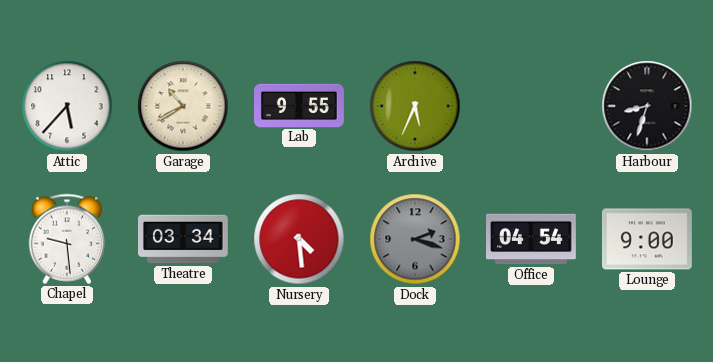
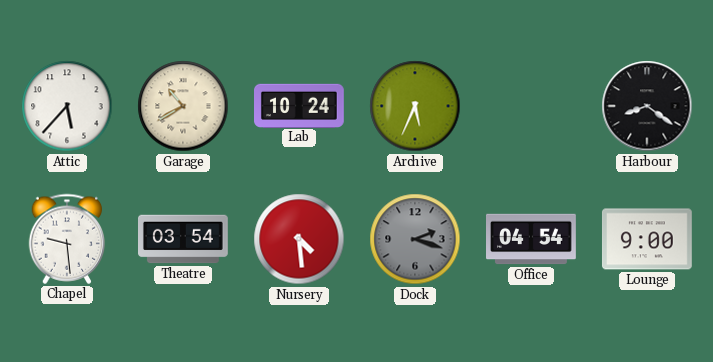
Lab: 9:55 -> 10:24 (300, 105)
Harbour: 8:33 -> 8:21 (647, 106)
Theatre: 03:34 -> 03:54 (184, 239)
